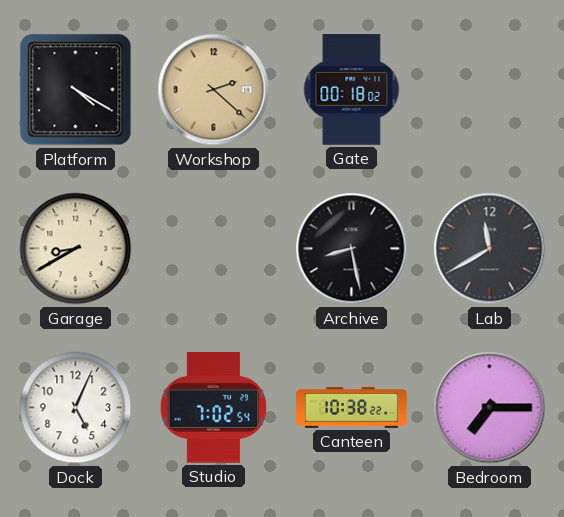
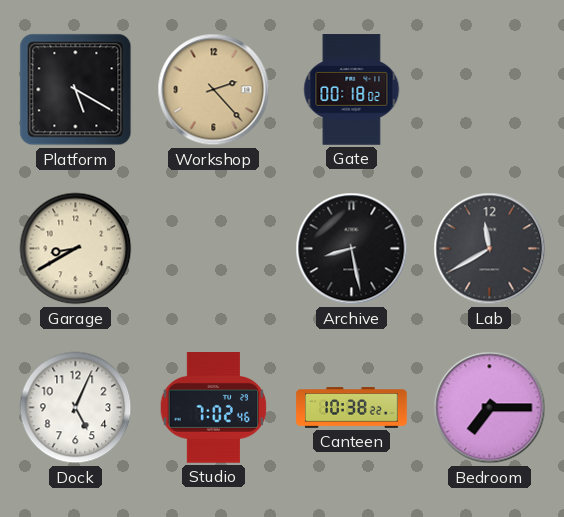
Platform: 4:20 -> 5:20 (76, 90)
Workshop: 2:22 -> 2:23 (214, 90)
Studio: 7:02:54 -> 7:02:46 (214, 408)
